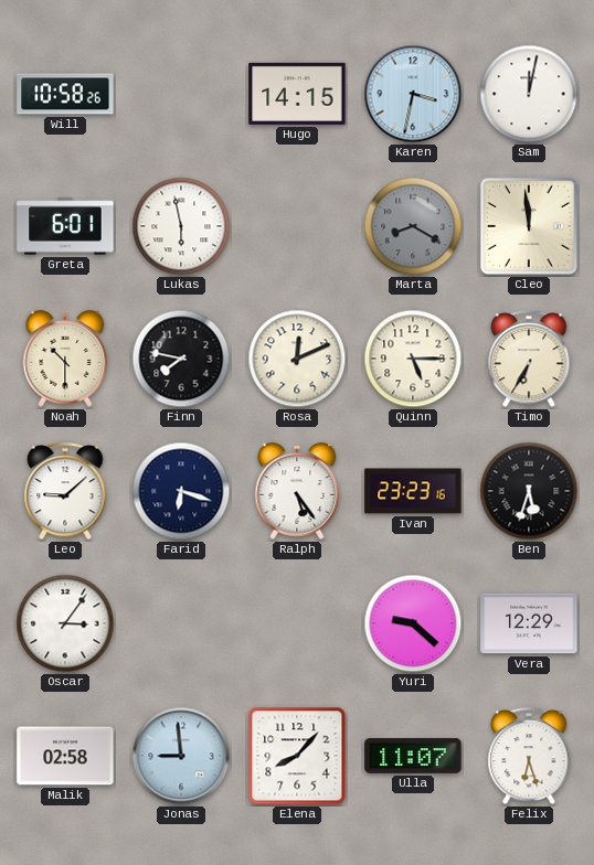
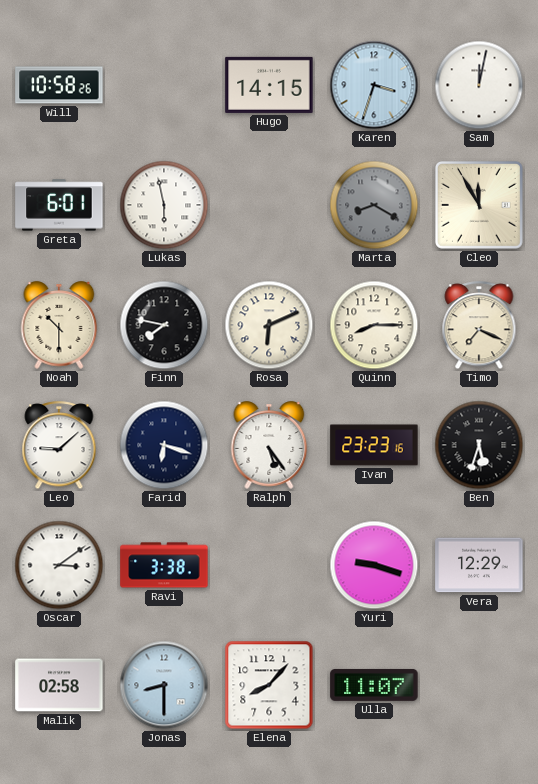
Karen: 3:32 -> 3:33 (374, 85)
Cleo: 11:59 -> 11:55 (479, 205)
Rosa: 12:11 -> 6:11 (269, 325)
Quinn: 5:15 -> 8:15 (374, 325)
Timo: 6:35 -> 7:19 (479, 326)
Oscar: 3:06 -> 3:09 (59, 565)
Ravi: none -> 3:38 (164, 565)
Yuri: 9:22 -> 9:18 (374, 565)
Jonas: 8:59 -> 8:30 (164, 685)
Felix: 6:27 -> none (529, 757)
